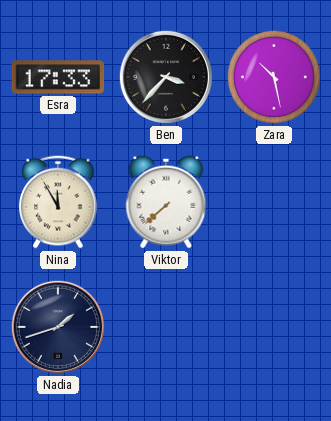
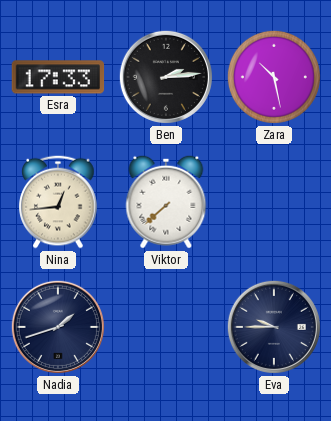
Ben: 3:37 -> 2:14 (166, 77)
Nina: 11:55 -> 12:44 (58, 202)
Eva: none -> 9:45 (274, 327)
